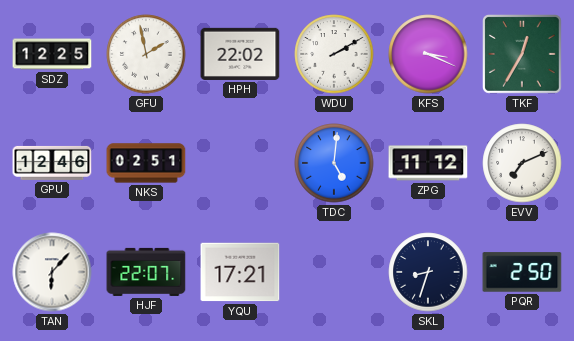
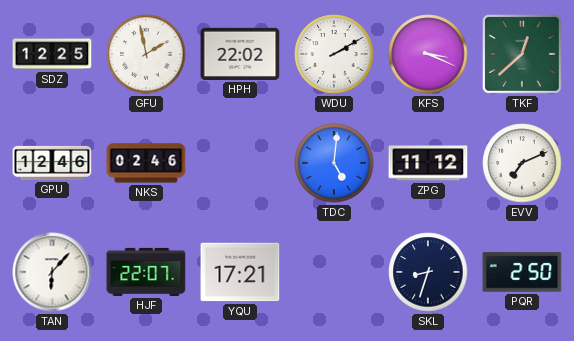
TKF: 12:35 -> 12:38 (523, 55)
NKS: 02:51 -> 02:46 (146, 163)
